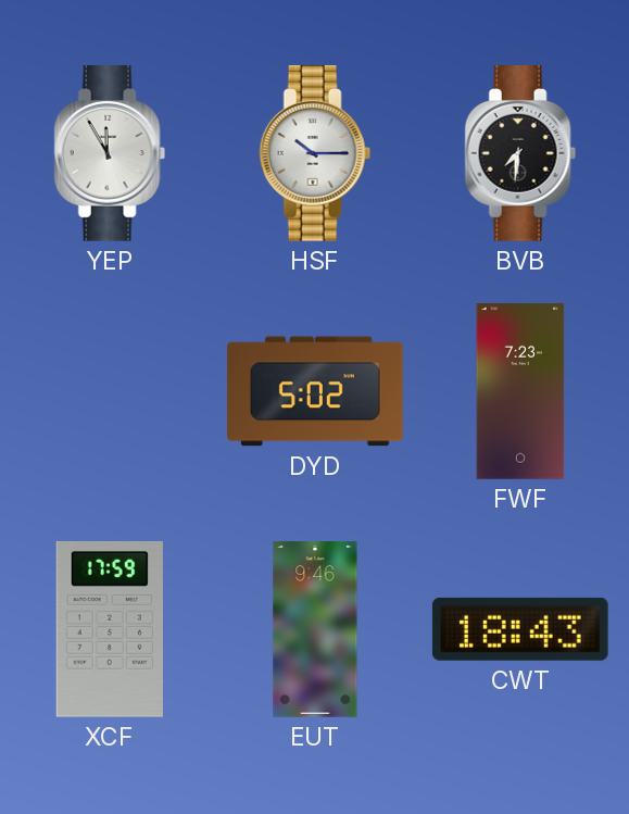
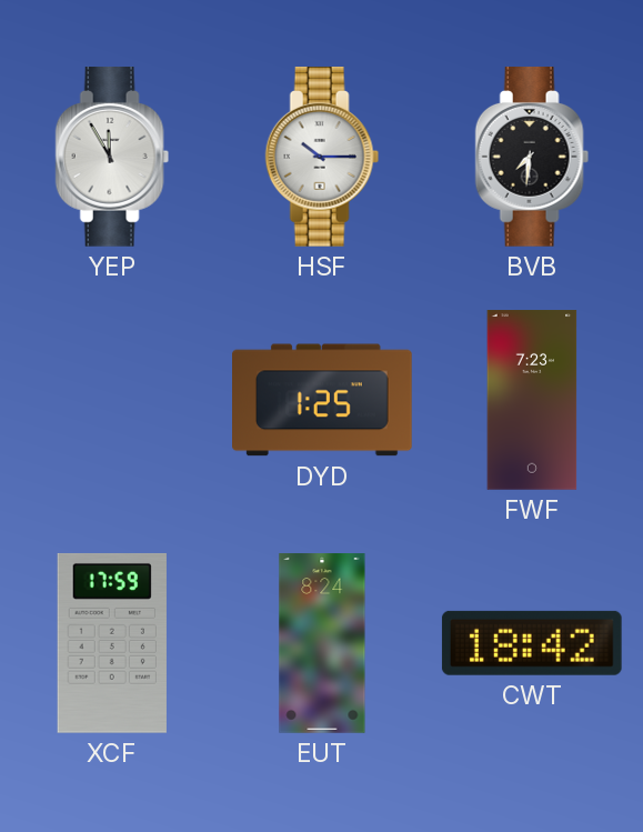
DYD: 5:02 -> 1:25 (323, 400)
EUT: 9:46 -> 8:24 (322, 643)
CWT: 18:43 -> 18:42 (532, 643)
